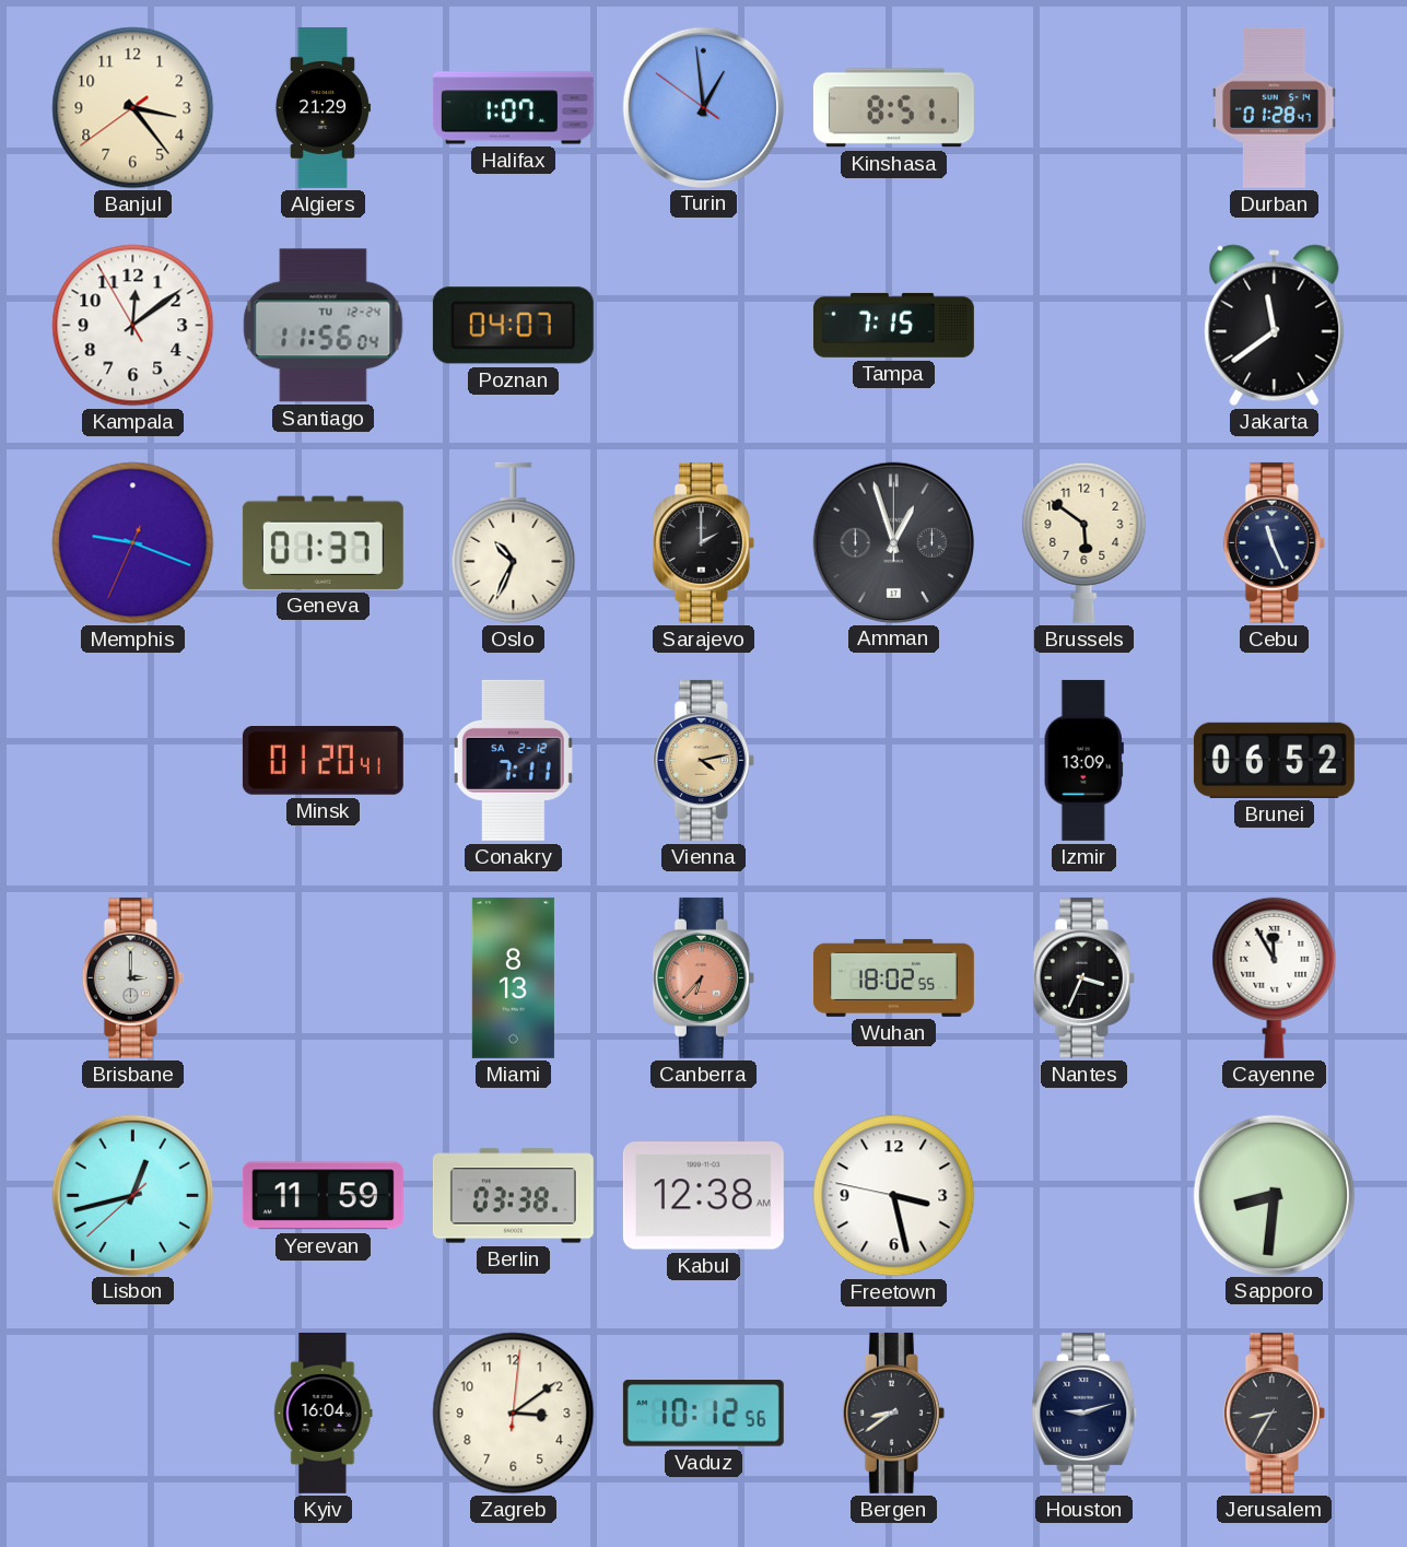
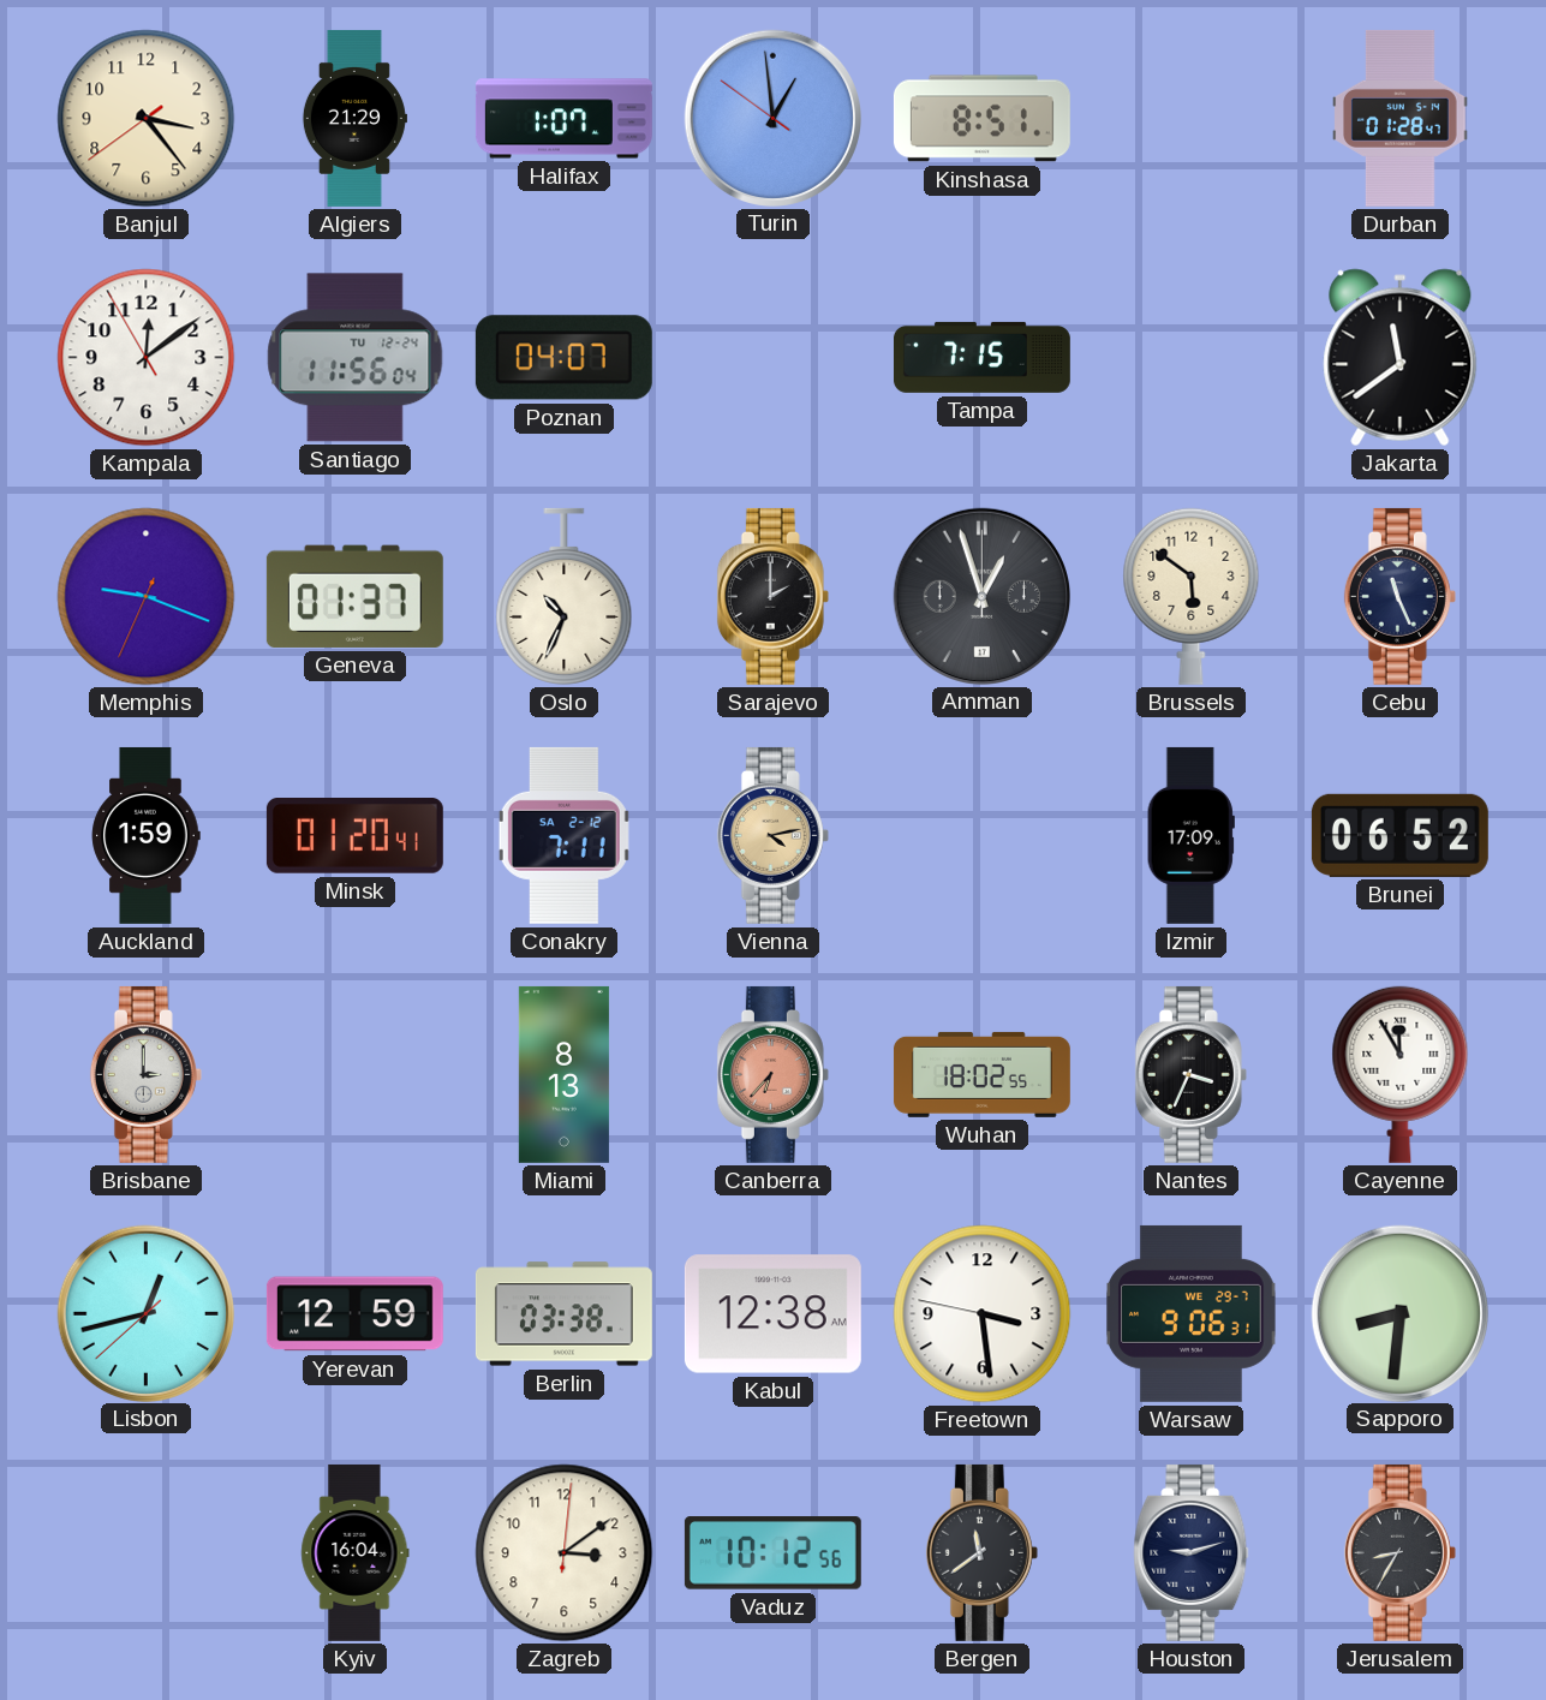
Auckland: none -> 1:59 (147, 835)
Izmir: 13:09 -> 17:09 (1190, 835)
Yerevan: 11:59 -> 12:59 (354, 1314)
Freetown: 3:27 -> 3:28 (983, 1314)
Warsaw: none -> 9:06 (1192, 1313)
Bergen: 8:39 -> 11:39 (981, 1552)
